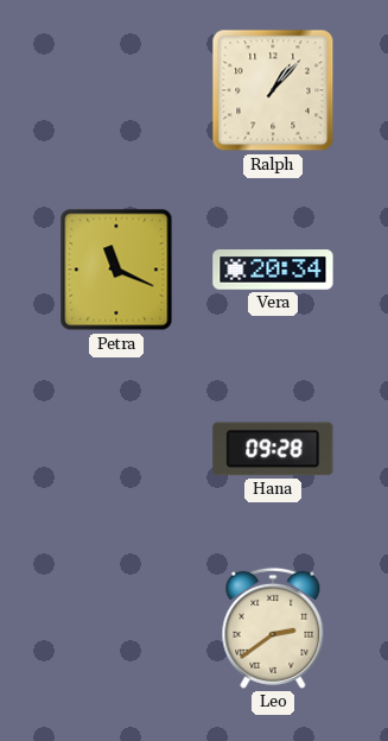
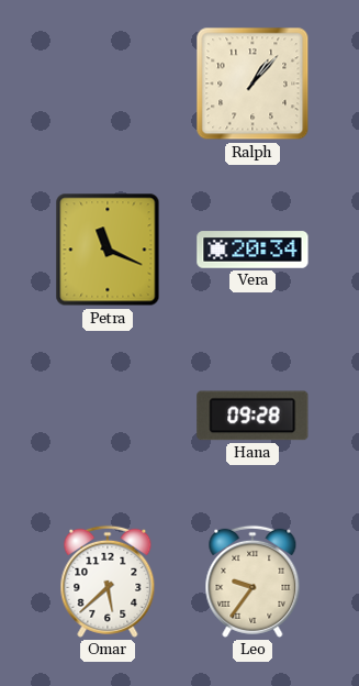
Omar: none -> 5:38 (108, 582)
Leo: 2:39 -> 9:36 (253, 582)
